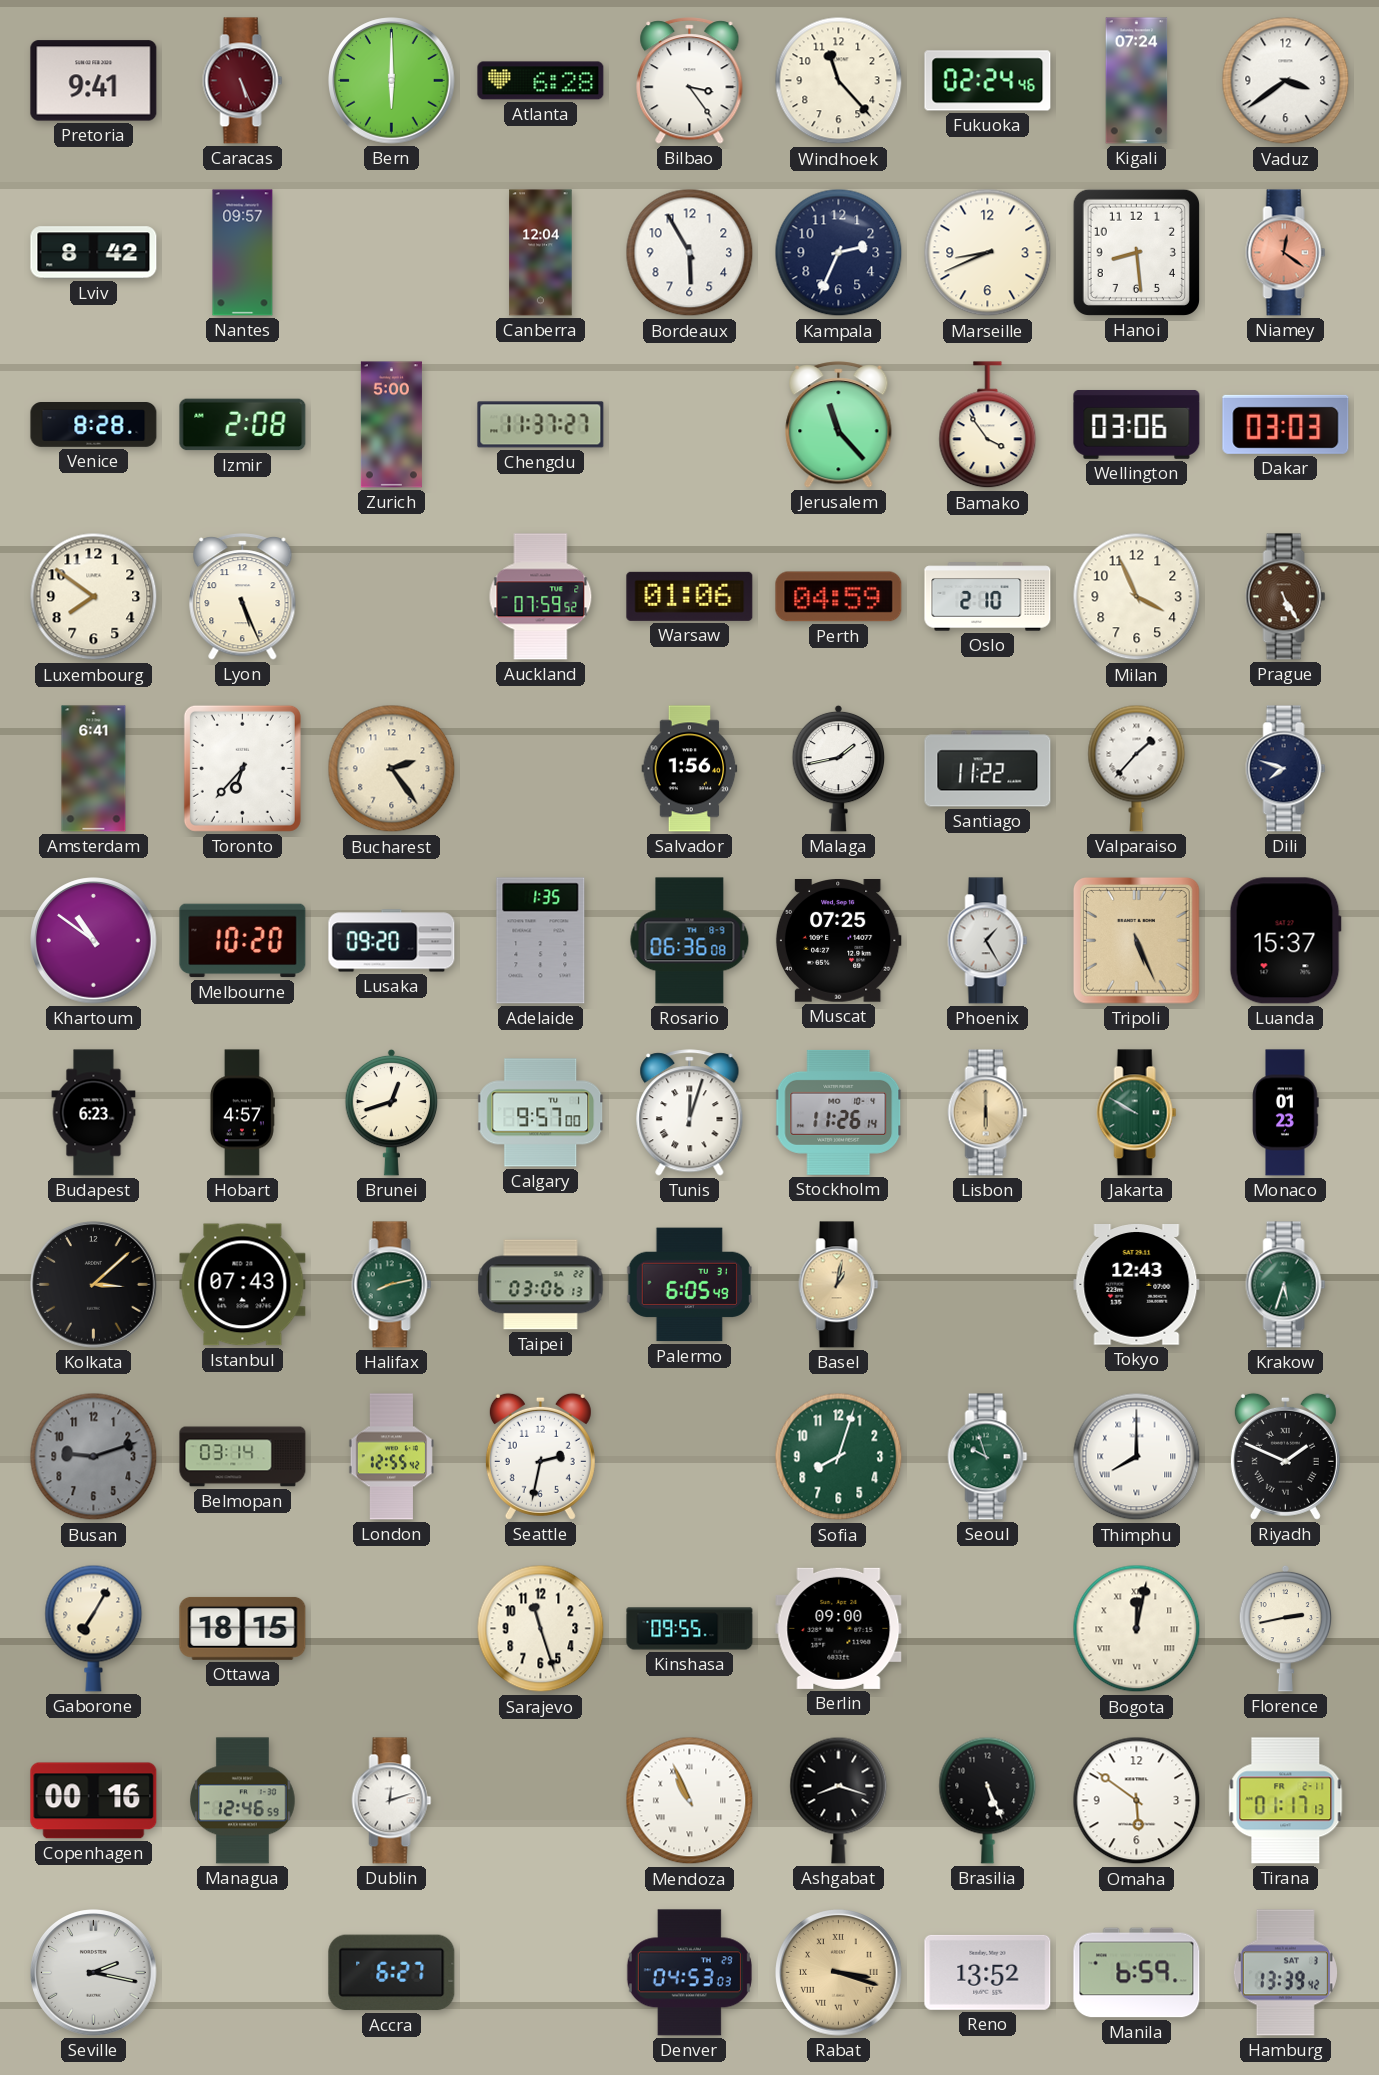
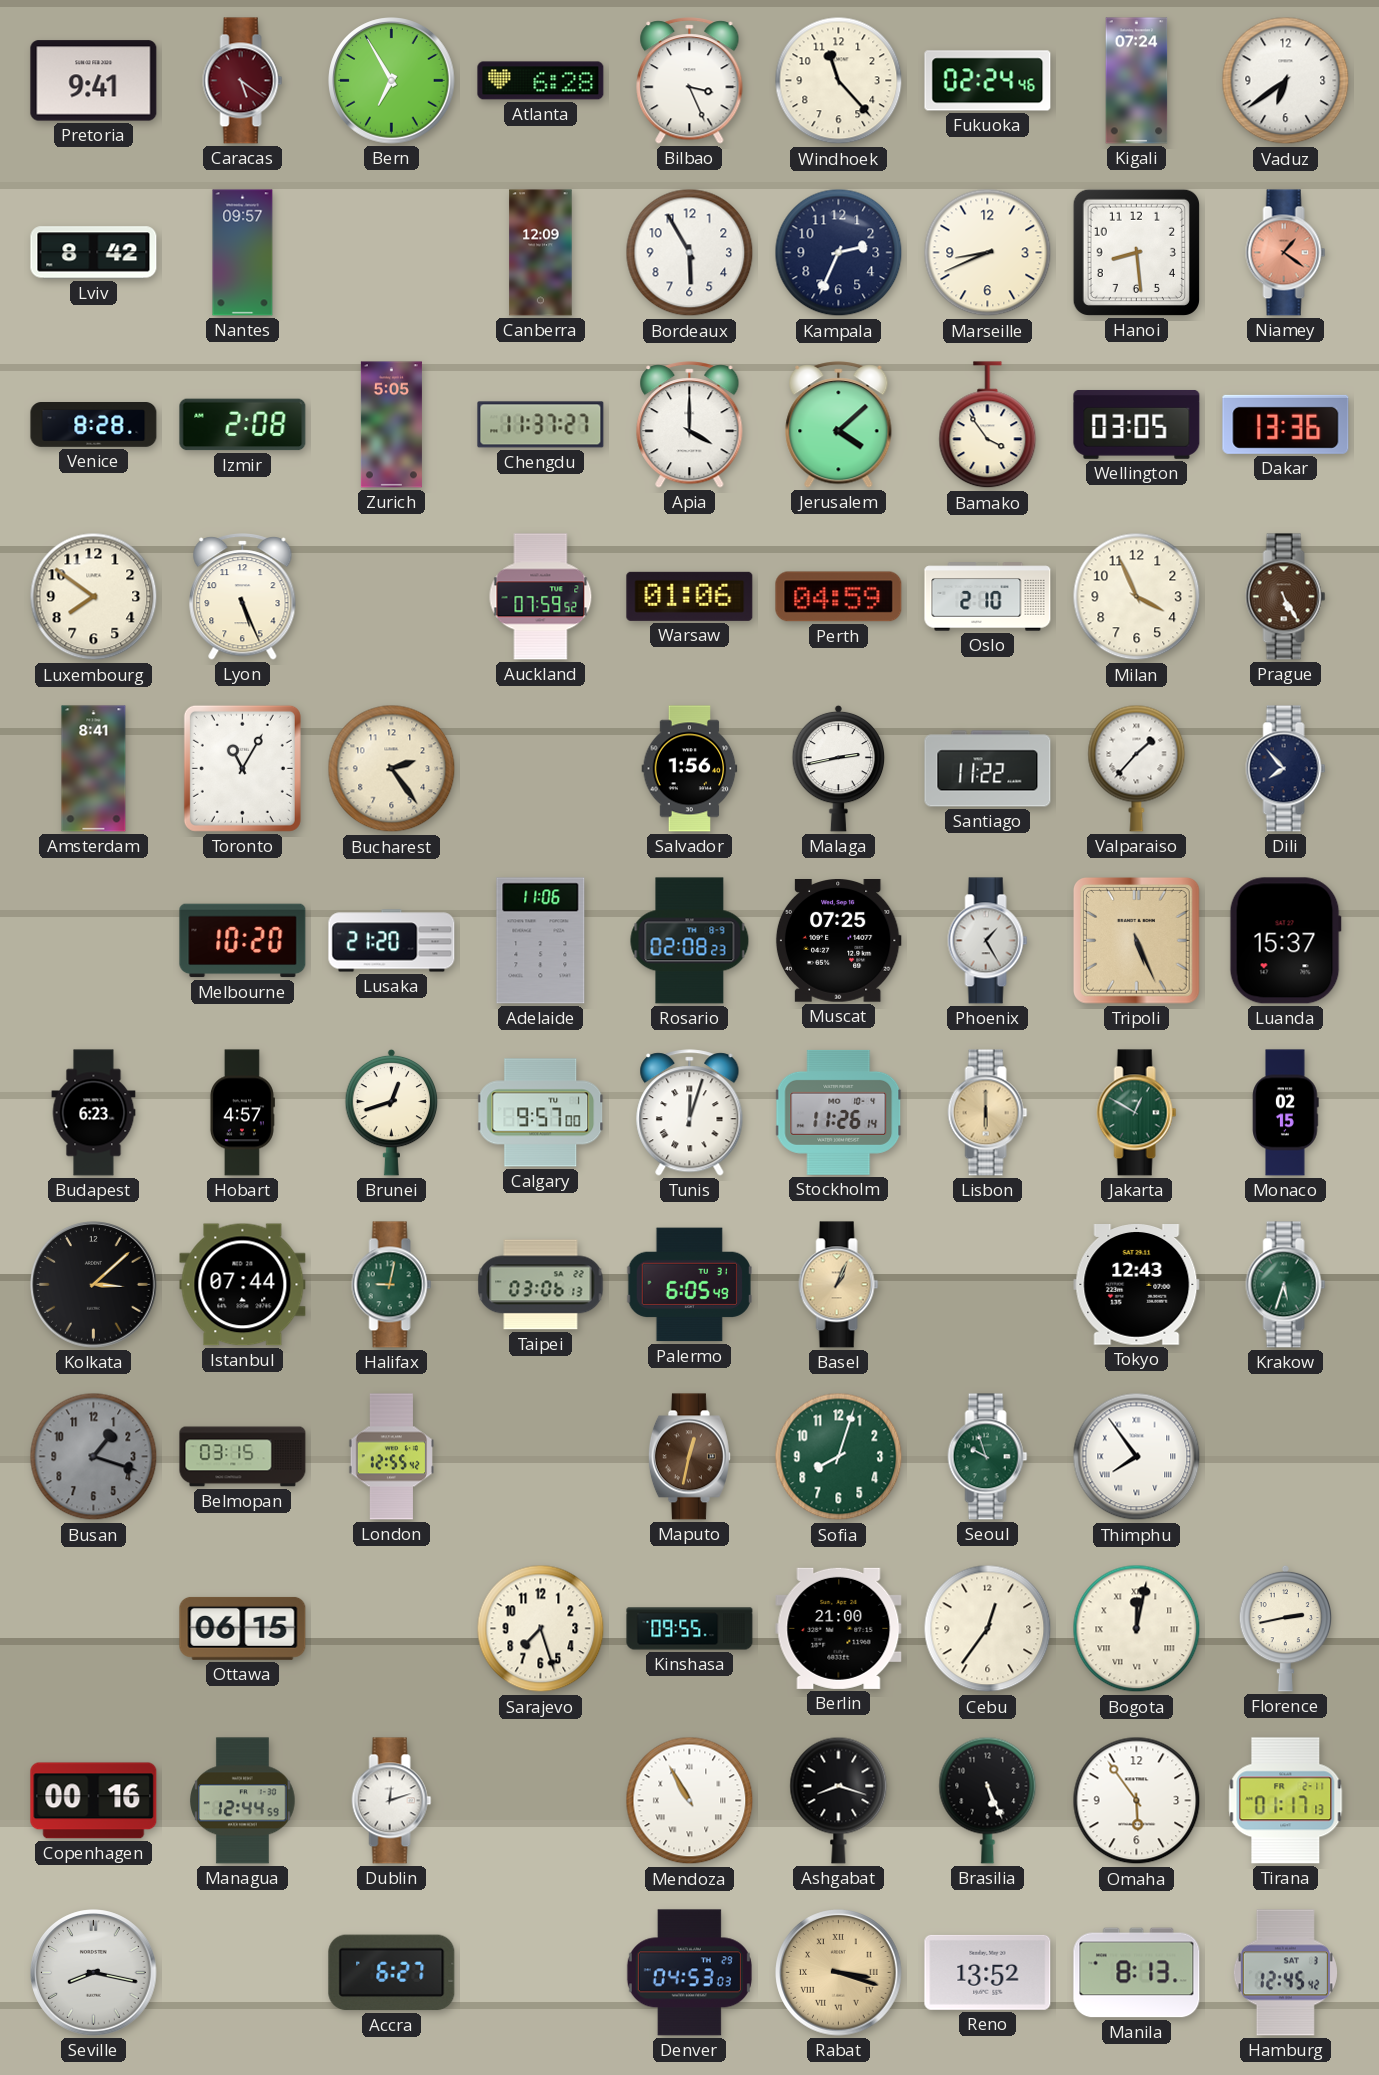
Caracas: 5:26 -> 5:21 (243, 81)
Bern: 6:00 -> 6:55 (392, 81)
Bilbao: 3:24 -> 3:26 (690, 81)
Vaduz: 3:39 -> 6:39 (1286, 81)
Canberra: 12:04 -> 12:09 (541, 253)
Niamey: 12:21 -> 1:21 (1286, 253)
Zurich: 5:00 -> 5:05 (391, 425)
Apia: none -> 4:00 (690, 425)
Jerusalem: 11:23 -> 4:08 (839, 425)
Wellington: 03:06 -> 03:05 (1137, 424)
Dakar: 03:03 -> 13:36 (1286, 424)
Amsterdam: 6:41 -> 8:41 (94, 769)
Toronto: 6:37 -> 11:05 (242, 768)
Malaga: 1:43 -> 2:43 (839, 768)
Dili: 7:48 -> 7:53 (1286, 769)
Khartoum: 10:51 -> none (94, 941)
Lusaka: 09:20 -> 21:20 (392, 941)
Adelaide: 1:35 -> 11:06 (541, 941)
Rosario: 06:36 -> 02:08 (690, 941)
Jakarta: 9:50 -> 12:50 (1137, 1113)
Monaco: 01:23 -> 02:15 (1286, 1113)
Istanbul: 07:43 -> 07:44 (243, 1285)
Halifax: 8:13 -> 9:02 (392, 1285)
Basel: 1:02 -> 1:04 (839, 1285)
Busan: 9:12 -> 1:18 (94, 1457)
Belmopan: 03:14 -> 03:15 (243, 1457)
Seattle: 2:32 -> none (540, 1456)
Maputo: none -> 12:32 (689, 1457)
Thimphu: 8:00 -> 7:54 (1137, 1457)
Riyadh: 1:49 -> none (1285, 1456)
Gaborone: 7:05 -> none (94, 1628)
Ottawa: 18:15 -> 06:15 (243, 1628)
Sarajevo: 11:27 -> 7:27 (541, 1629)
Berlin: 09:00 -> 21:00 (839, 1628)
Cebu: none -> 12:36 (988, 1629)
Managua: 12:46 -> 12:44 (243, 1801)
Mendoza: 10:56 -> 10:55 (690, 1801)
Omaha: 5:51 -> 5:54 (1137, 1801)
Seville: 2:17 -> 8:17 (94, 1973)
Manila: 6:59 -> 8:13 (1137, 1973)
Hamburg: 13:39 -> 12:45 (1285, 1973)
